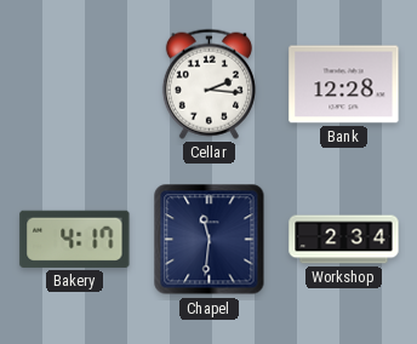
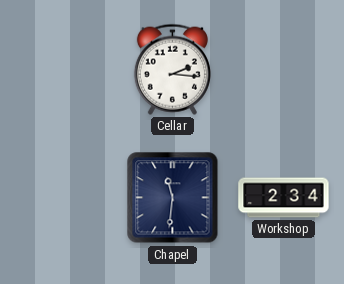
Bank: 12:28 -> none (344, 85)
Bakery: 4:17 -> none (75, 239)
